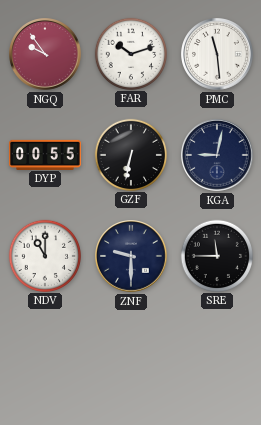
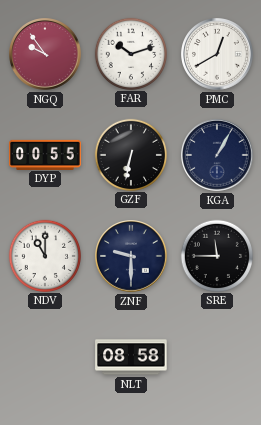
PMC: 11:29 -> 12:40 (217, 54)
KGA: 9:02 -> 1:05 (217, 155)
NLT: none -> 08:58 (131, 357)
